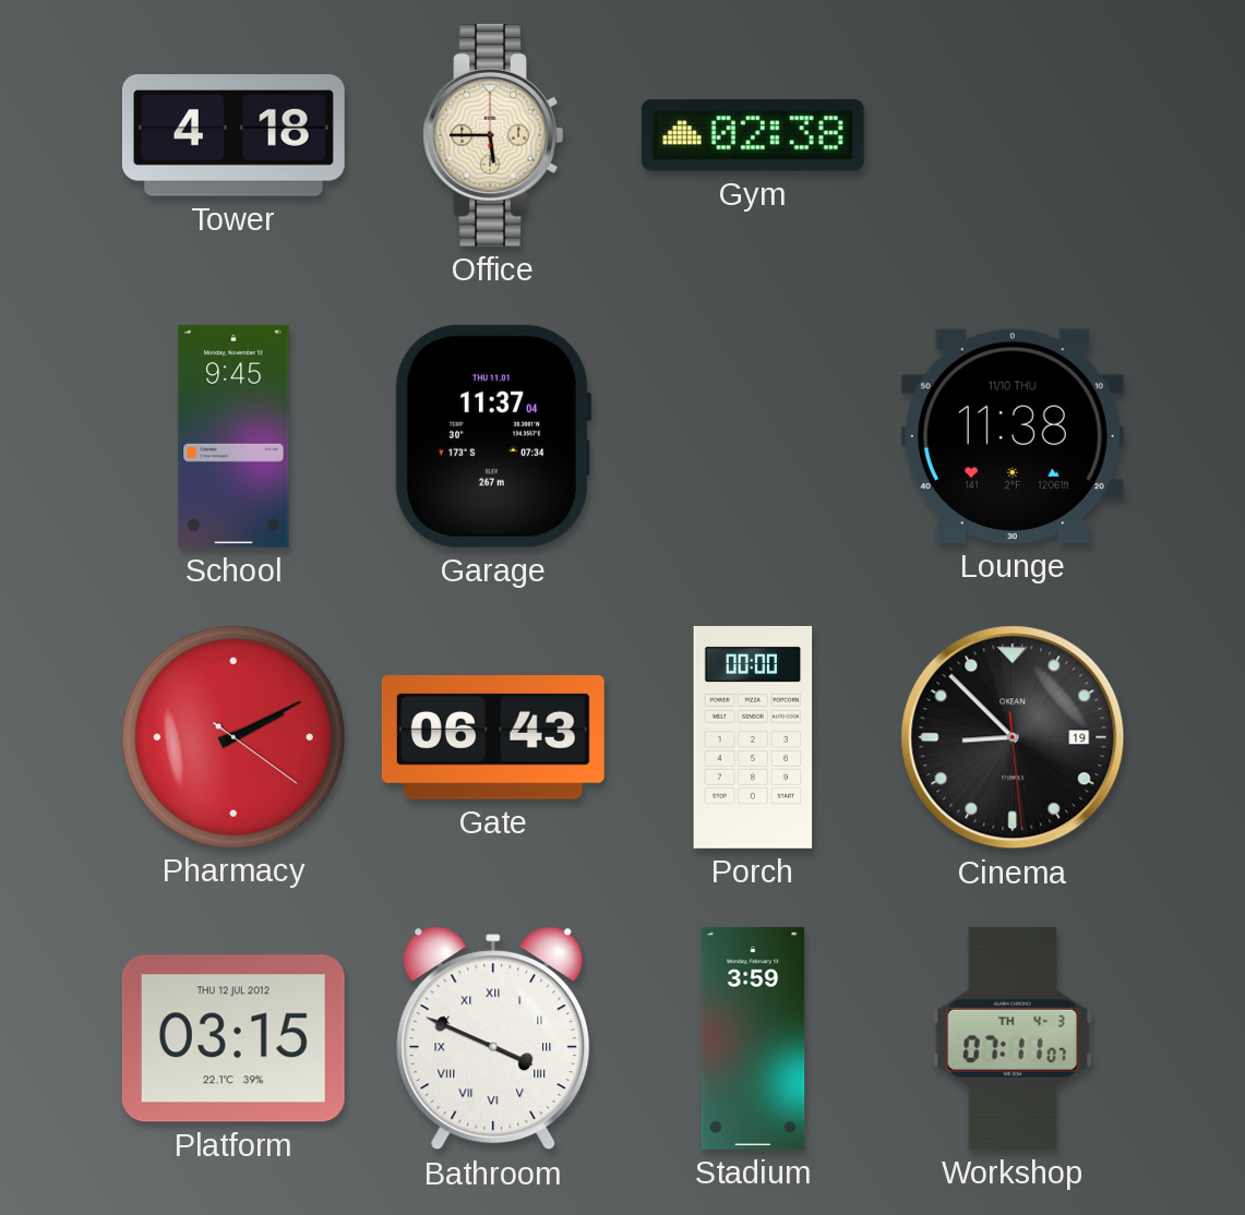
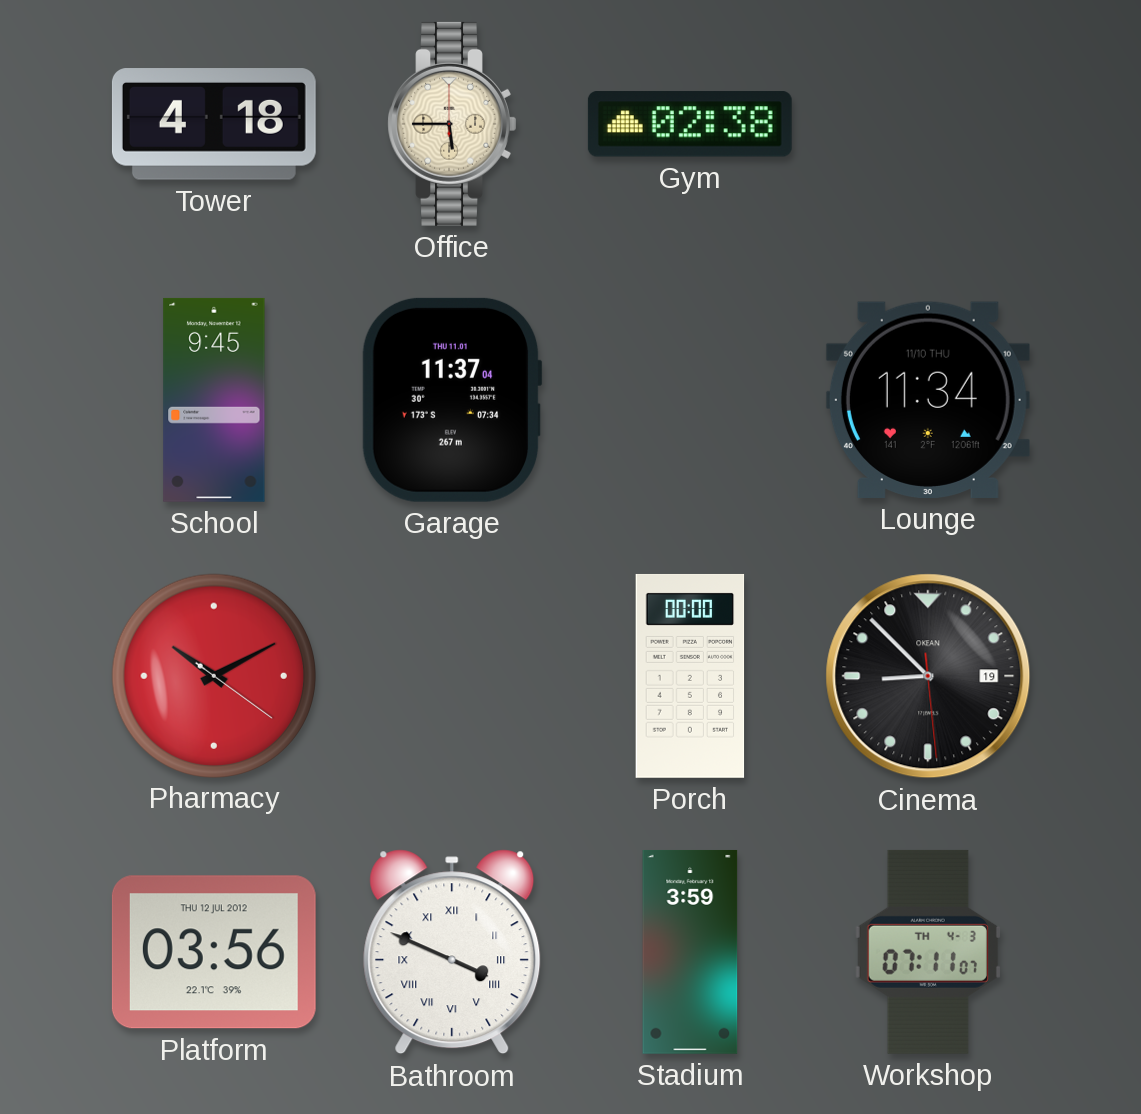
Lounge: 11:38 -> 11:34 (928, 400)
Pharmacy: 2:10 -> 10:10 (213, 675)
Gate: 06:43 -> none (493, 738)
Platform: 03:15 -> 03:56 (214, 952)
